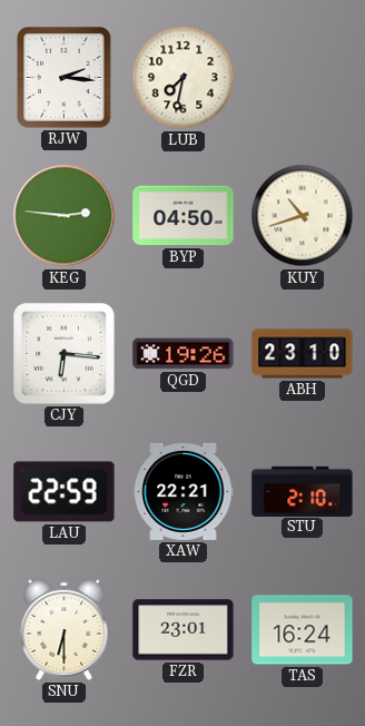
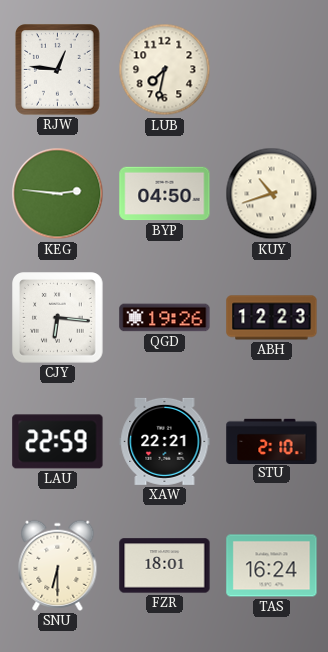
RJW: 2:16 -> 12:46 (58, 70)
ABH: 23:10 -> 12:23 (272, 318)
FZR: 23:01 -> 18:01 (165, 566)
